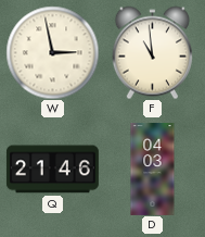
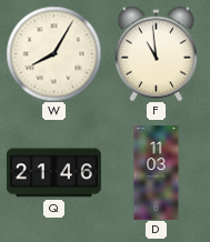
W: 2:58 -> 8:05 (53, 53)
D: 04:03 -> 11:03 (157, 172)
